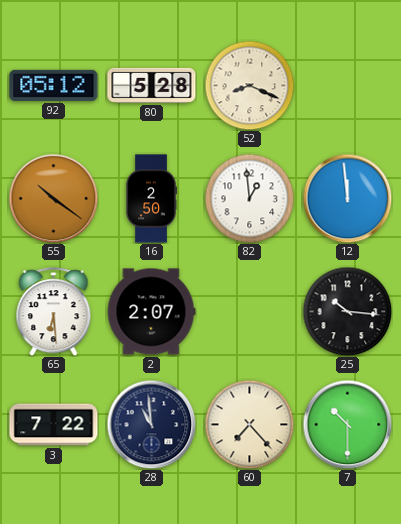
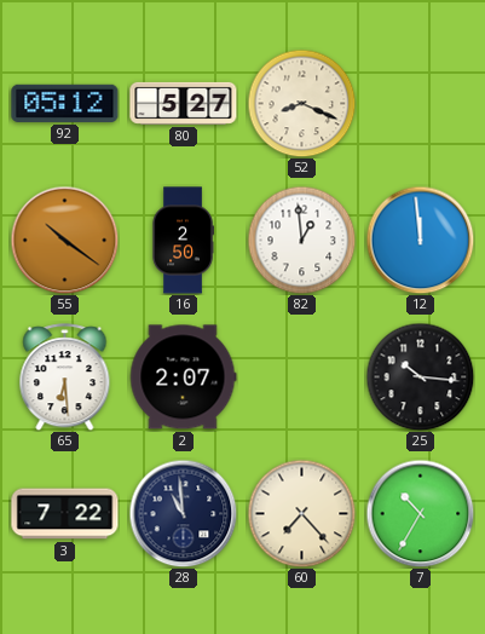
80: 5:28 -> 5:27 (184, 103)
7: 10:30 -> 10:35 (420, 513)
